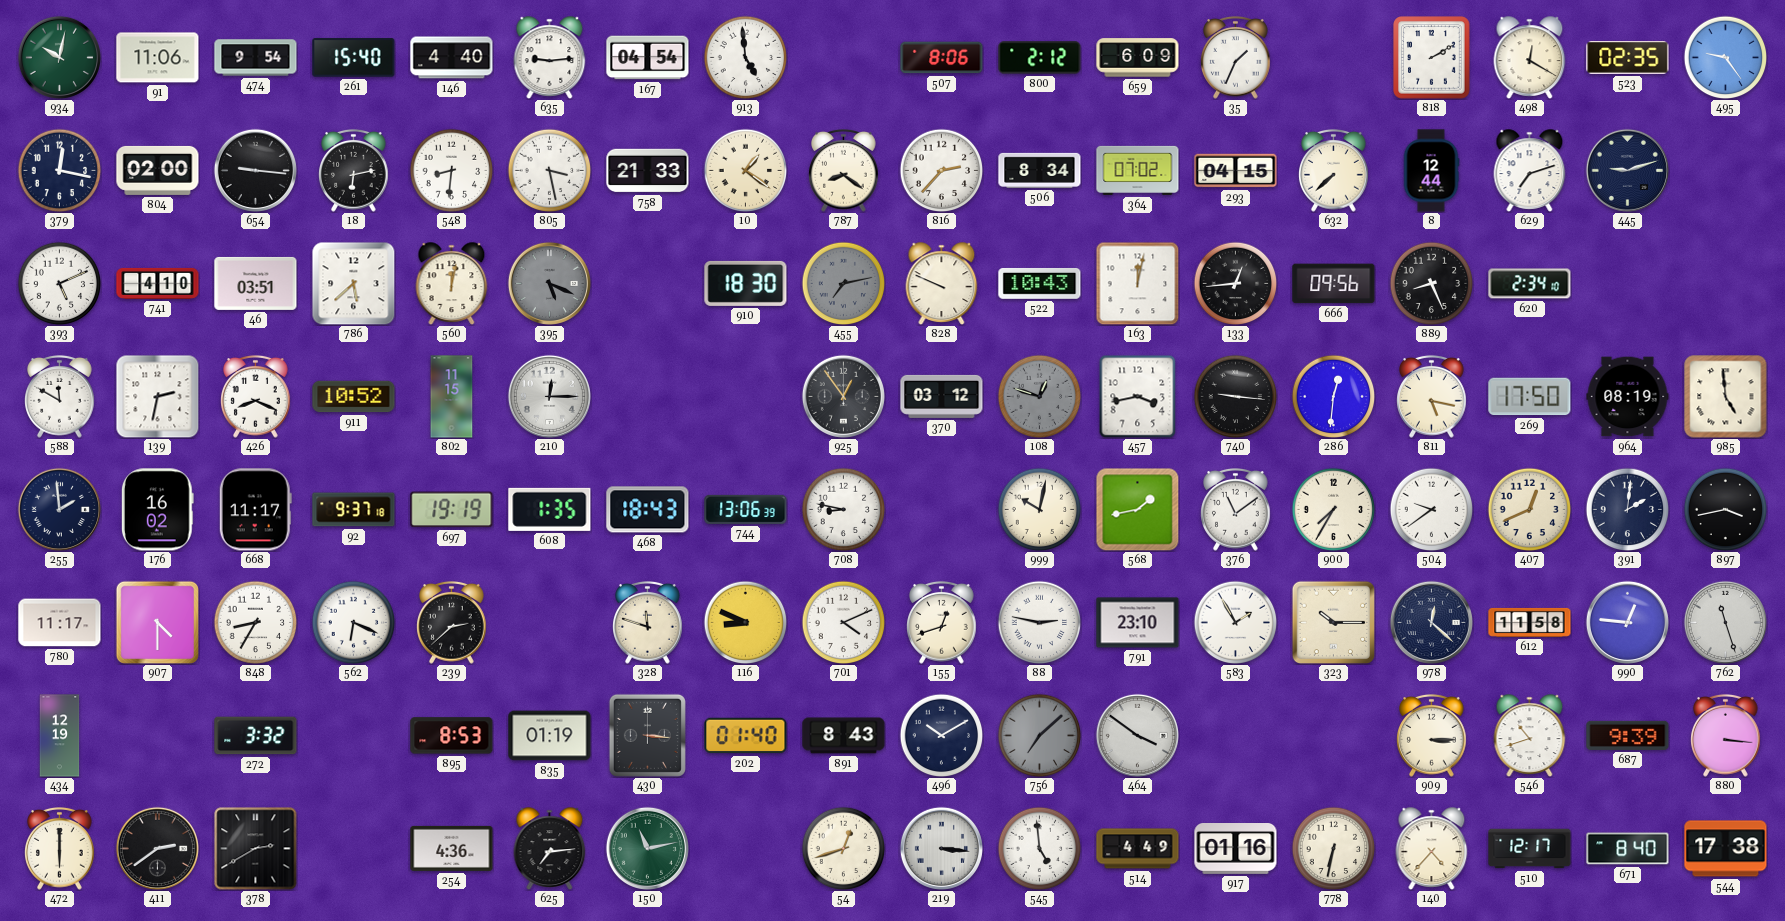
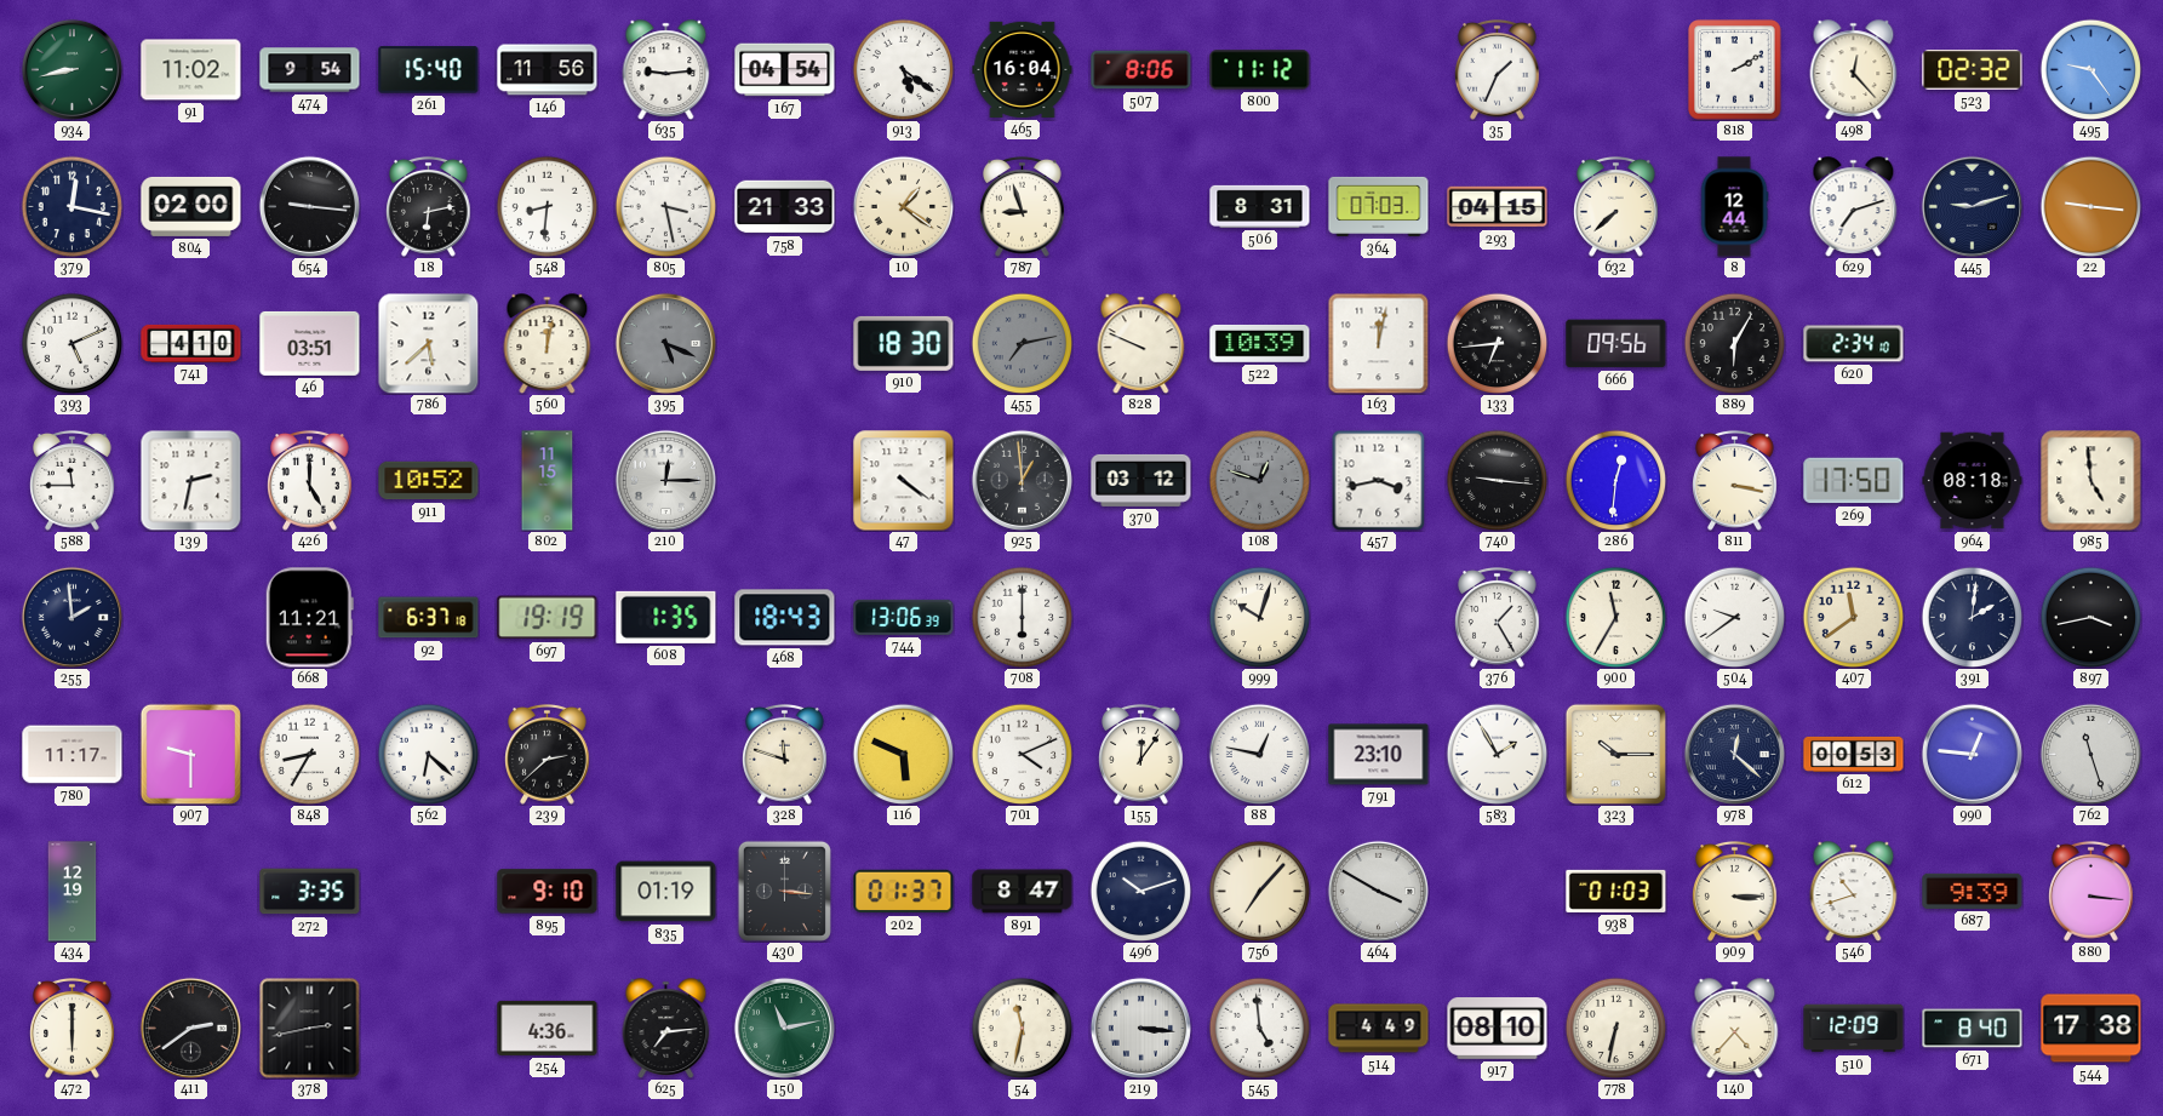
934: 10:02 -> 8:43 (71, 69)
91: 11:06 -> 11:02 (191, 70)
146: 4:40 -> 11:56 (548, 70)
913: 4:59 -> 5:21 (903, 69)
465: none -> 16:04 (1023, 69)
800: 2:12 -> 11:12 (1260, 70)
659: 6:09 -> none (1138, 58)
498: 12:20 -> 12:23 (1854, 70)
523: 02:35 -> 02:32 (1973, 70)
787: 8:21 -> 8:57 (1023, 207)
816: 2:37 -> none (941, 170)
506: 8:34 -> 8:31 (1260, 206)
364: 07:02 -> 07:03 (1379, 206)
22: none -> 9:16 (2090, 206)
522: 10:43 -> 10:39 (1260, 343)
133: 12:44 -> 6:44 (1497, 343)
889: 8:26 -> 6:05 (1734, 343)
588: 11:50 -> 11:45 (73, 481)
426: 8:19 -> 5:00 (310, 481)
47: none -> 4:21 (904, 481)
925: 12:54 -> 12:59 (1022, 480)
811: 5:17 -> 3:17 (1735, 481)
964: 08:19 -> 08:18 (1973, 481)
176: 16:02 -> none (157, 510)
668: 11:17 -> 11:21 (309, 618)
92: 9:37 -> 6:37 (429, 618)
708: 8:47 -> 6:00 (1022, 617)
999: 10:02 -> 10:03 (1259, 617)
568: 1:43 -> none (1137, 509)
376: 11:09 -> 1:25 (1498, 618)
900: 7:35 -> 11:35 (1615, 617)
407: 12:41 -> 11:39 (1853, 617)
907: 4:30 -> 9:30 (190, 754)
562: 6:19 -> 6:22 (428, 754)
116: 8:49 -> 5:49 (903, 754)
155: 12:42 -> 12:06 (1141, 755)
88: 2:47 -> 12:47 (1259, 754)
612: 11:58 -> 00:53 (1854, 754)
272: 3:32 -> 3:35 (310, 892)
895: 8:53 -> 9:10 (548, 892)
202: 01:40 -> 01:37 (904, 892)
891: 8:43 -> 8:47 (1023, 892)
496: 10:10 -> 10:12 (1140, 891)
756: 7:08 -> 7:07 (1259, 891)
756 dial: grey -> cream (1259, 891)
464: 3:51 -> 3:50 (1378, 891)
938: none -> 01:03 (1616, 891)
378: 2:40 -> 2:43 (310, 1029)
54: 12:42 -> 11:32 (1022, 1028)
917: 01:16 -> 08:10 (1498, 1029)
510: 12:17 -> 12:09 (1854, 1029)
